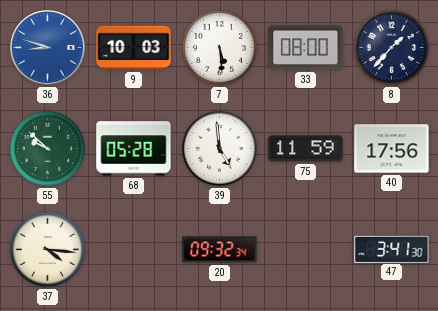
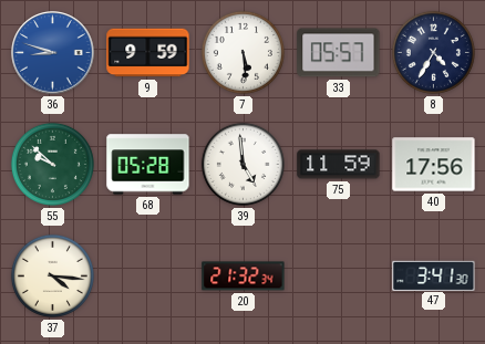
9: 10:03 -> 9:59 (148, 53)
33: 08:00 -> 05:57 (339, 53)
8: 1:37 -> 4:35 (433, 52)
20: 09:32 -> 21:32 (244, 277)
